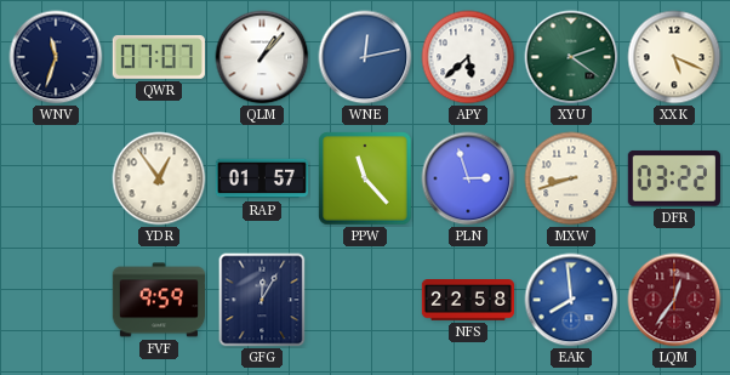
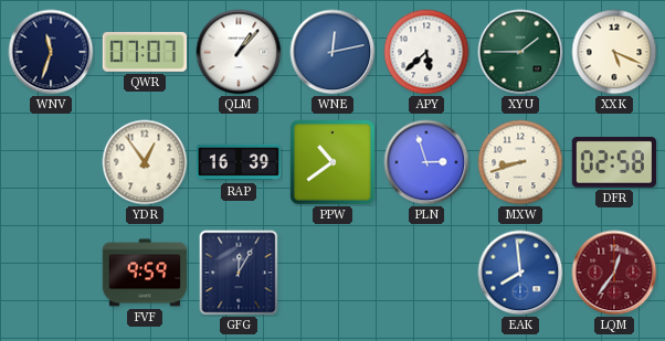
XYU: 2:21 -> 1:45 (520, 52)
RAP: 01:57 -> 16:39 (237, 162)
PPW: 11:23 -> 10:39 (332, 162)
DFR: 03:22 -> 02:58 (614, 162)
NFS: 22:58 -> none (467, 301)
